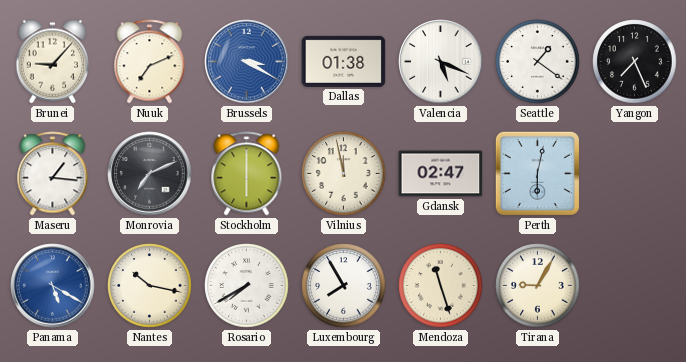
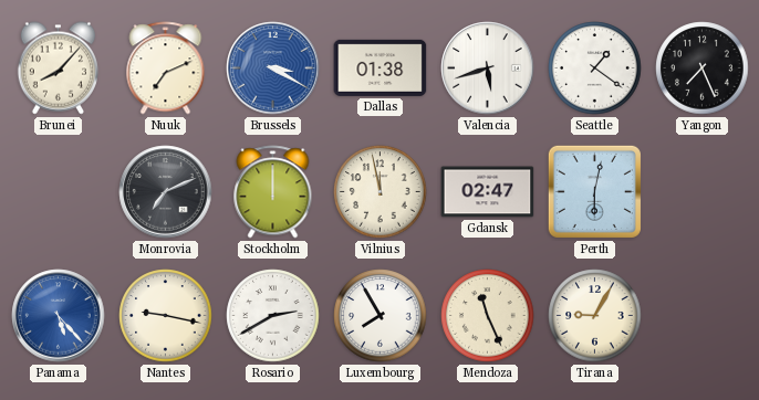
Brunei: 9:07 -> 8:07 (58, 69)
Valencia: 5:19 -> 5:42 (488, 69)
Maseru: 1:16 -> none (53, 174)
Stockholm: 6:00 -> 12:00 (273, 192)
Panama: 5:20 -> 5:23 (59, 316)
Nantes: 10:17 -> 9:17 (166, 316)
Rosario: 7:40 -> 2:40 (273, 316)
Mendoza: 11:27 -> 11:26 (488, 316)
